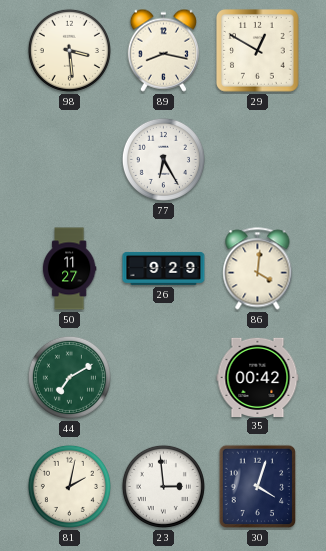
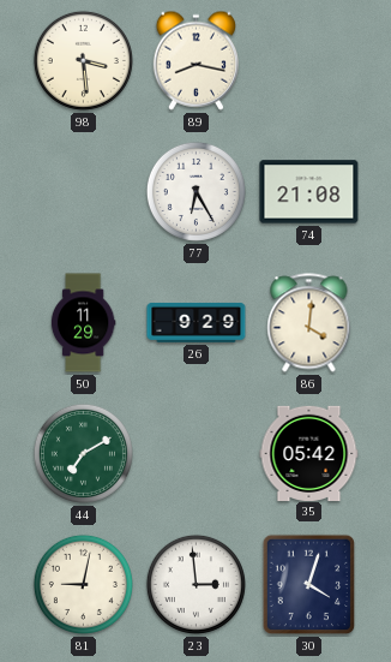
29: 12:50 -> none (258, 51)
74: none -> 21:08 (309, 192)
50: 11:27 -> 11:29 (83, 323)
35: 00:42 -> 05:42 (309, 453)
81: 2:02 -> 9:02 (83, 584)
